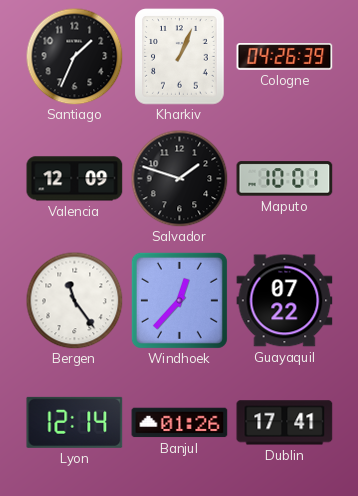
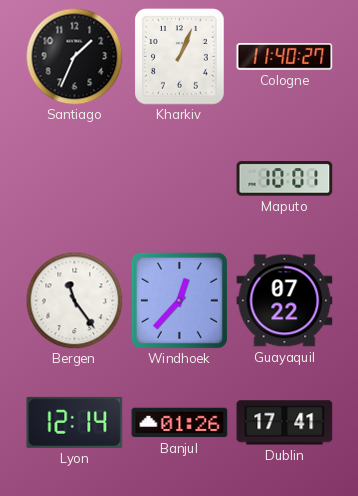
Cologne: 04:26 -> 11:40 (285, 57)
Valencia: 12:09 -> none (75, 179)
Salvador: 1:48 -> none (179, 178)
